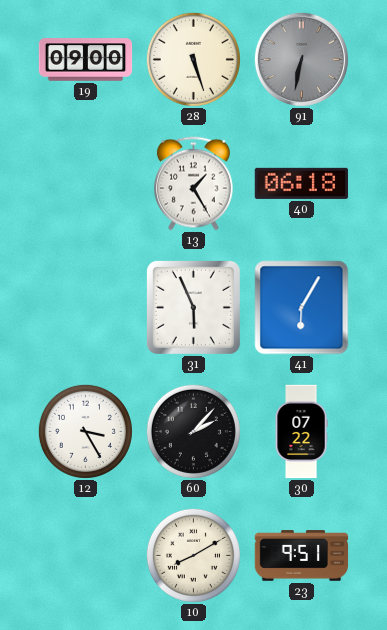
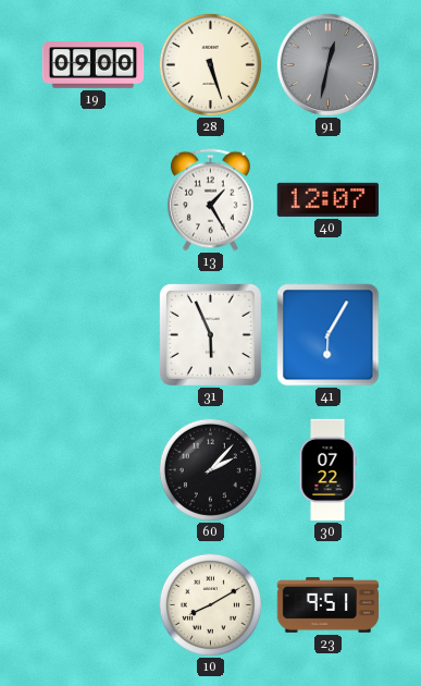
91: 6:32 -> 12:32 (327, 64)
40: 06:18 -> 12:07 (327, 199)
12: 3:25 -> none (85, 431)
